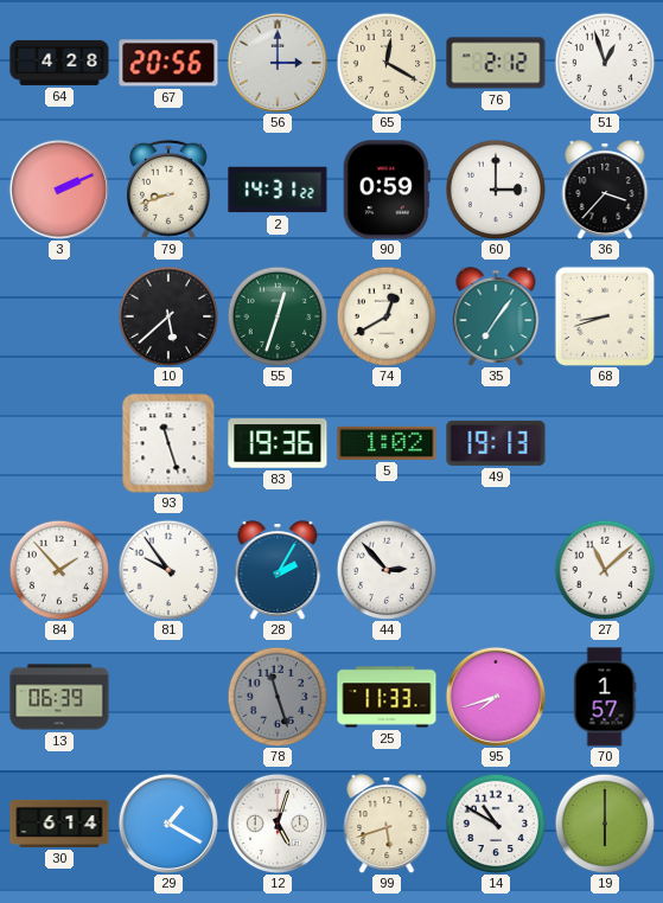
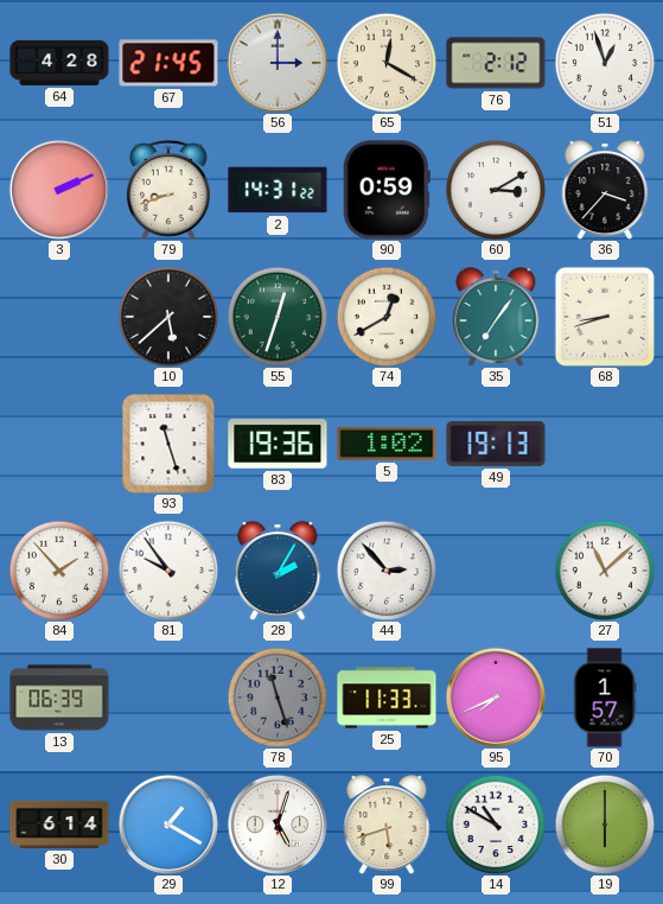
67: 20:56 -> 21:45 (168, 63)
60: 3:00 -> 3:10 (496, 190)
95: 7:42 -> 7:41 (495, 696)
